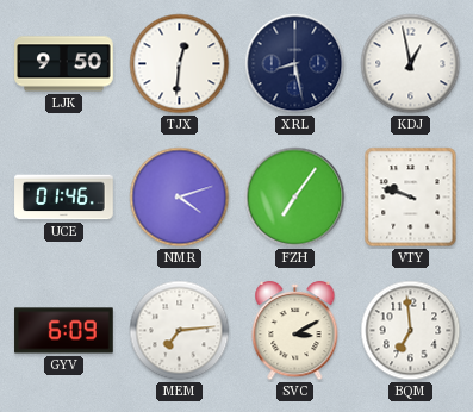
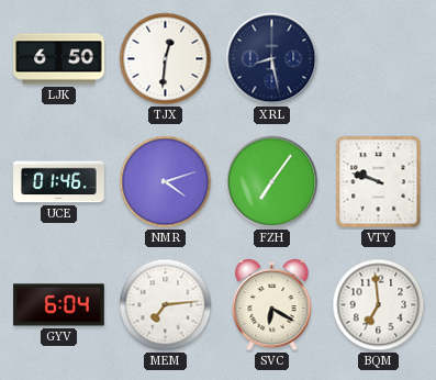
LJK: 9:50 -> 6:50 (59, 59)
KDJ: 12:58 -> none (411, 64)
GYV: 6:09 -> 6:04 (59, 305)
SVC: 3:10 -> 6:20 (272, 305)
